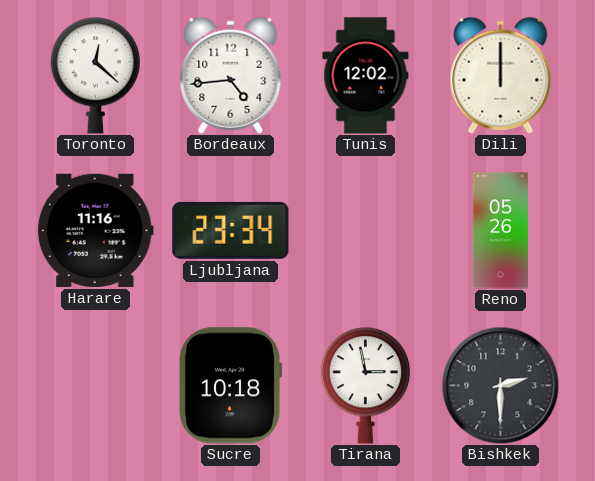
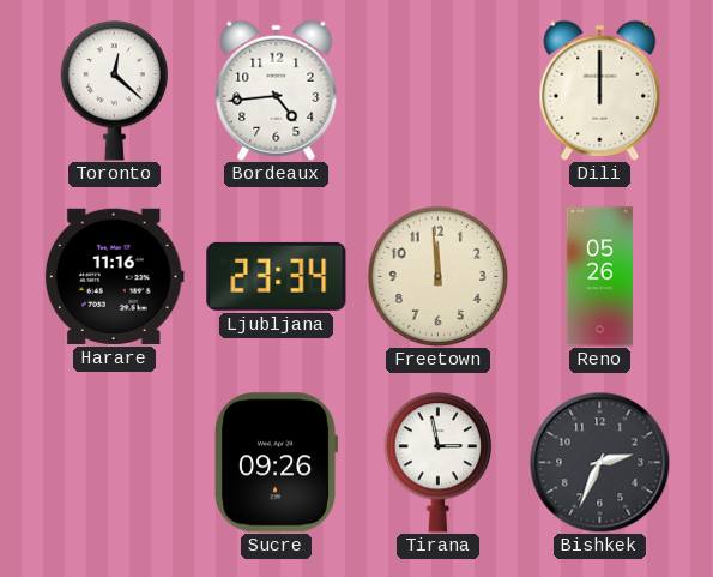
Tunis: 12:02 -> none (366, 76)
Freetown: none -> 11:59 (437, 276)
Sucre: 10:18 -> 09:26 (277, 463)
Bishkek: 2:30 -> 2:34 (599, 462)
